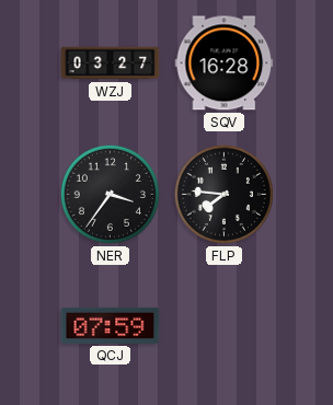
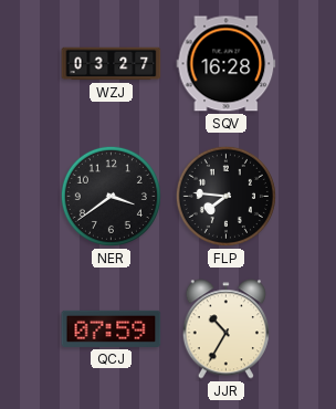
NER: 3:36 -> 3:39 (111, 196)
JJR: none -> 10:35 (225, 329)
